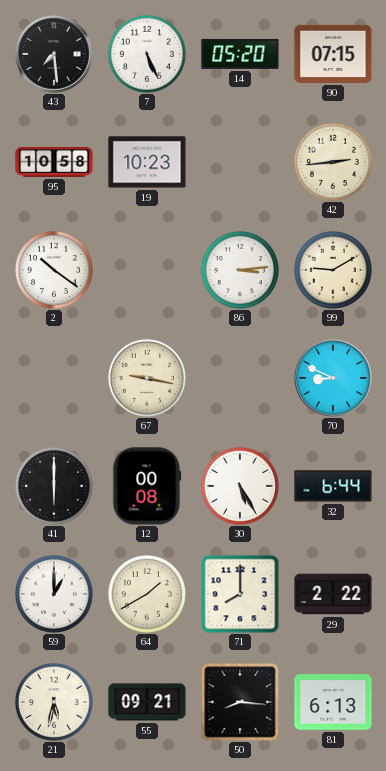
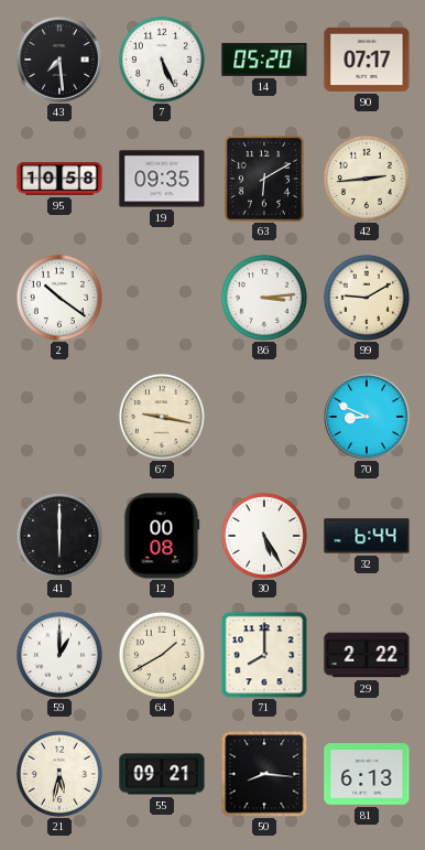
90: 07:15 -> 07:17 (367, 60)
19: 10:23 -> 09:35 (162, 179)
63: none -> 6:10 (264, 179)
